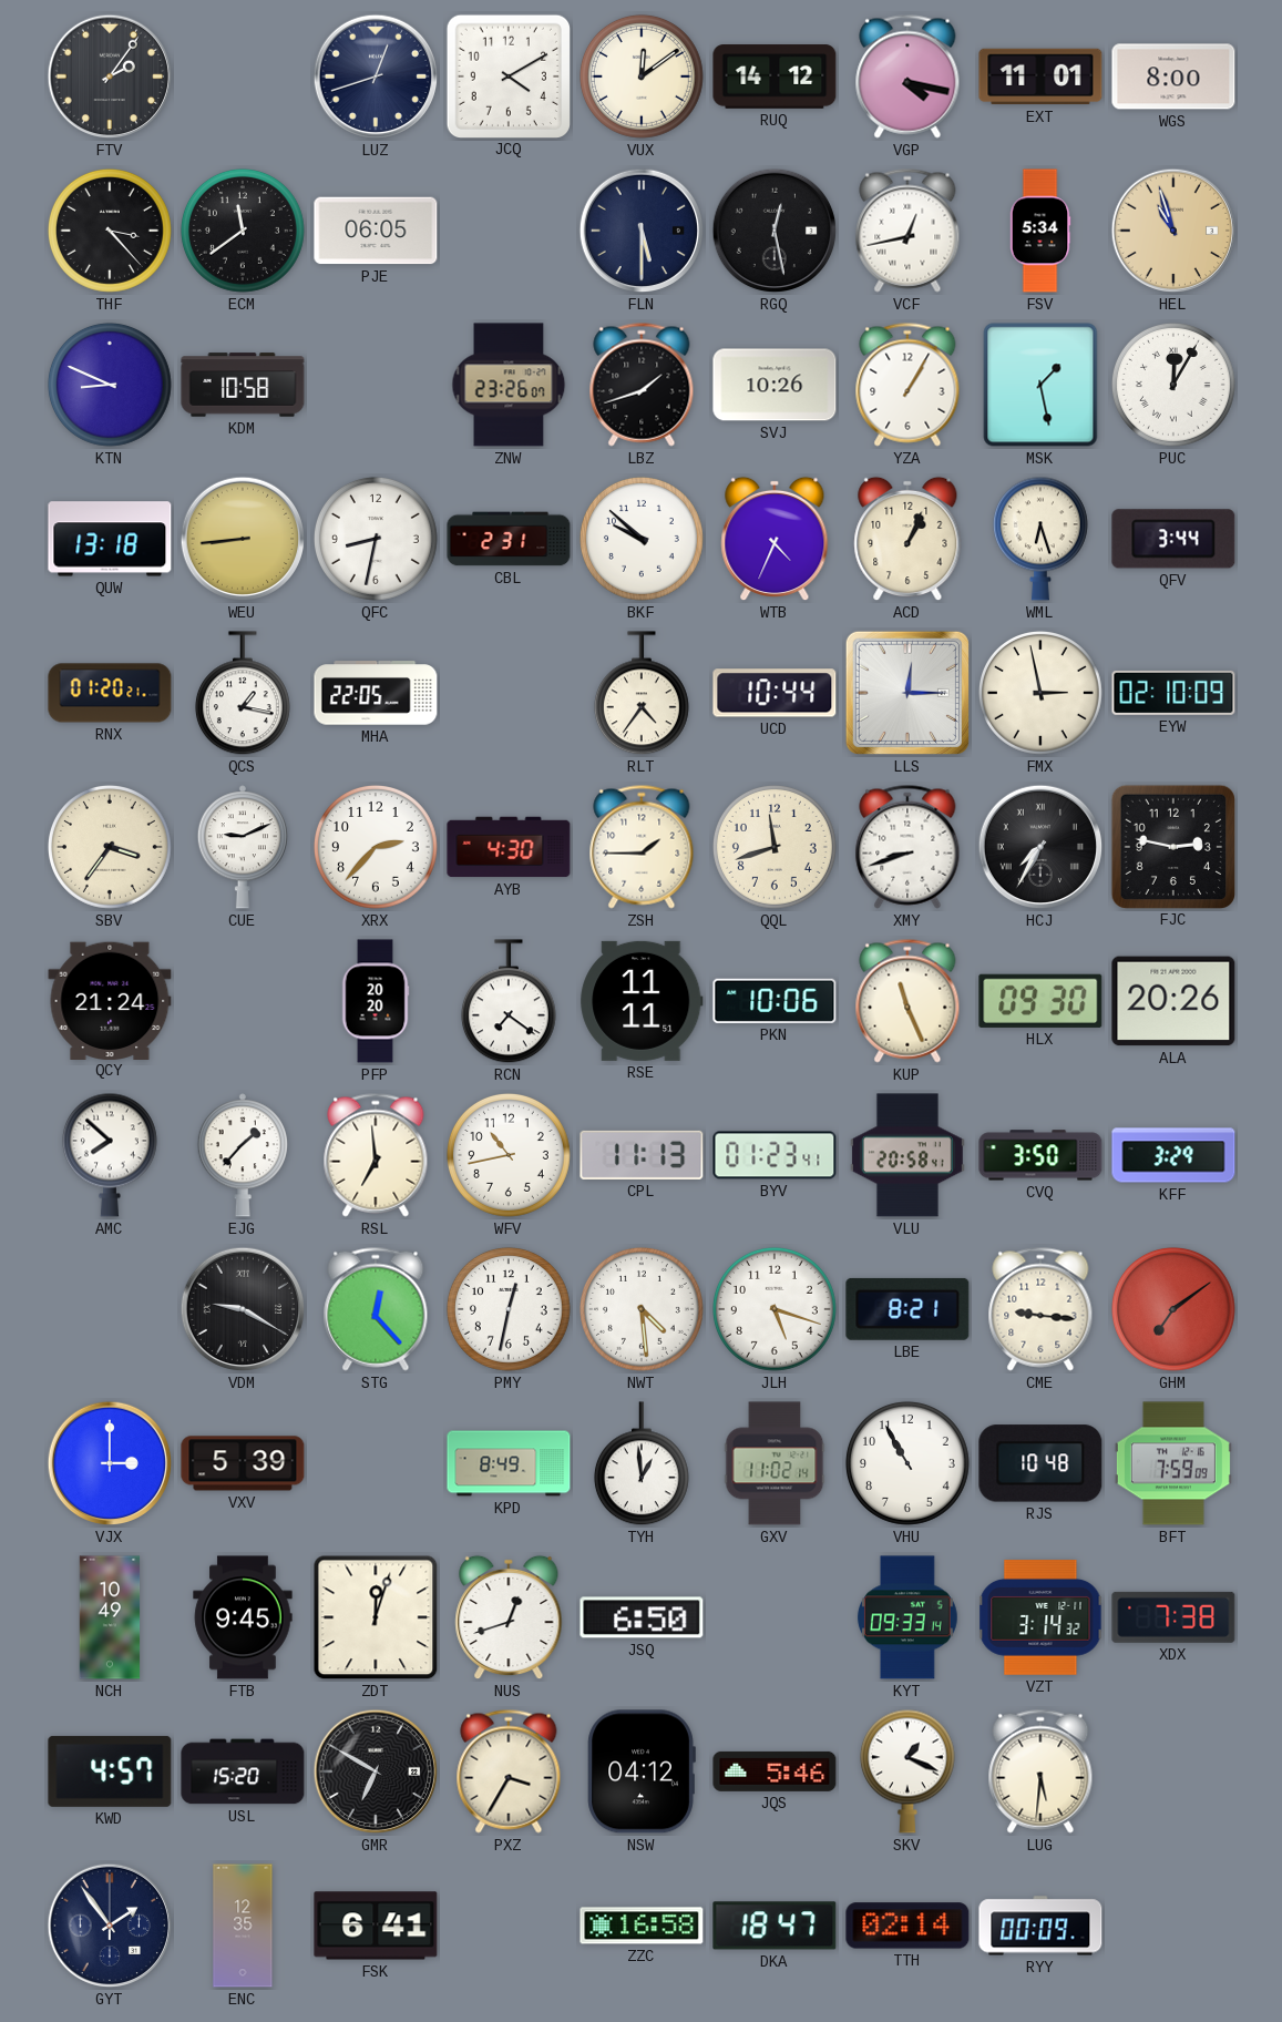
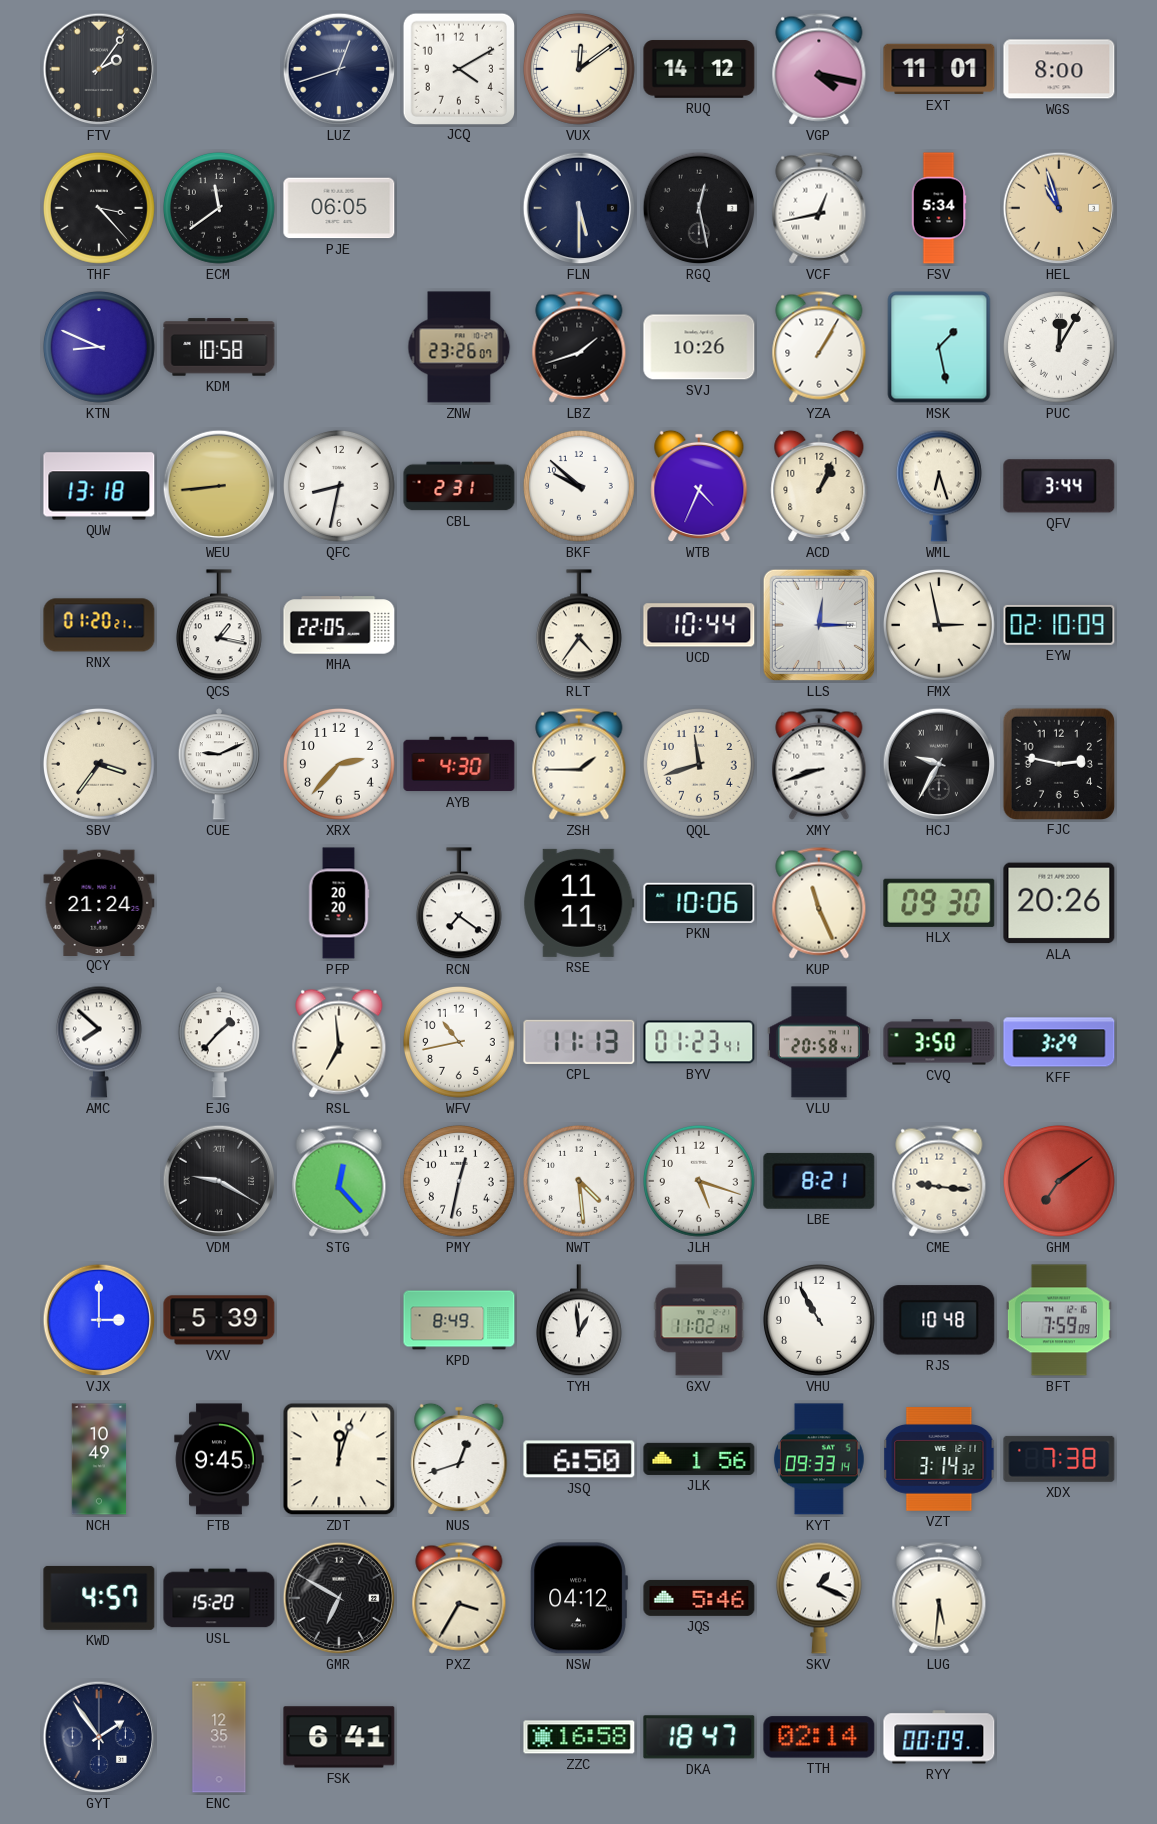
HCJ: 7:35 -> 9:35 (939, 764)
JLK: none -> 1:56 (699, 1459)
